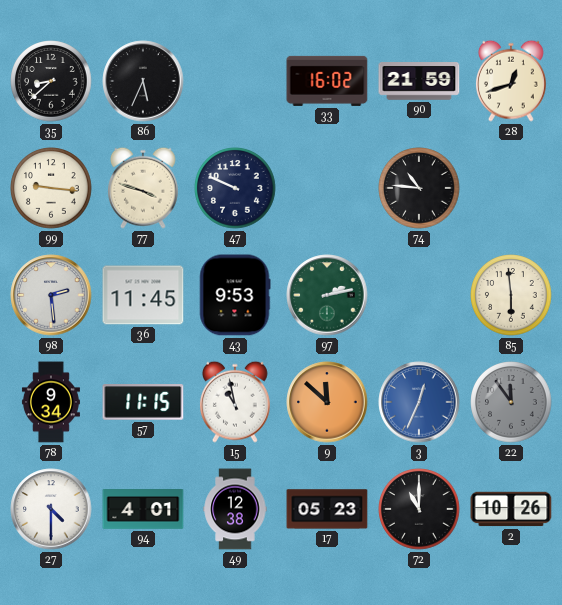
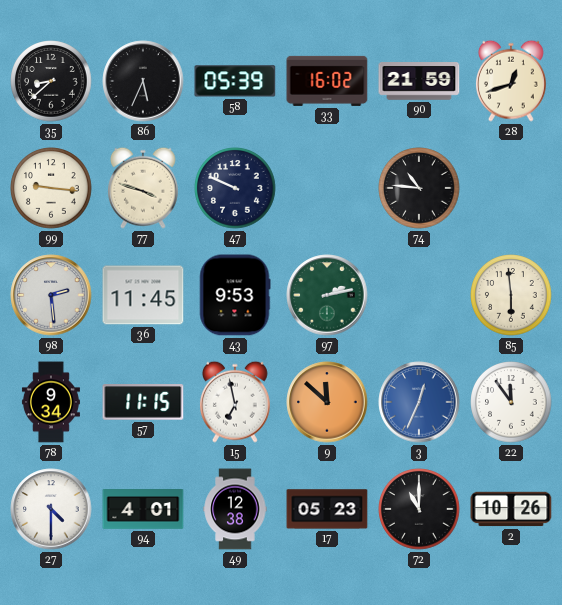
58: none -> 05:39 (235, 81)
15: 10:58 -> 6:58 (235, 402)
22 dial: grey -> white (511, 402)
